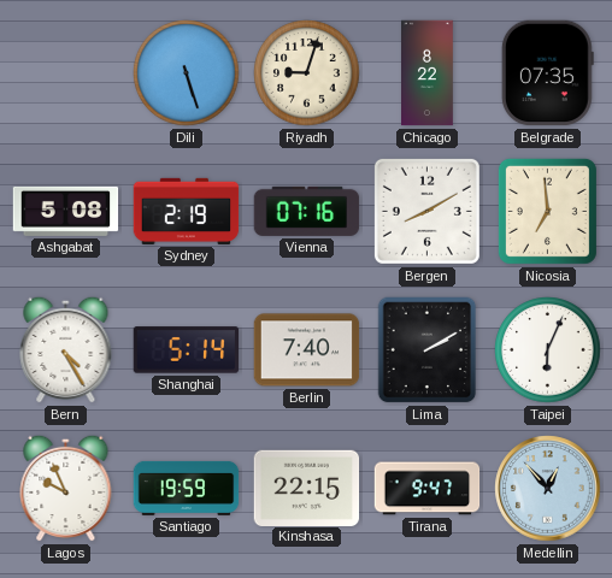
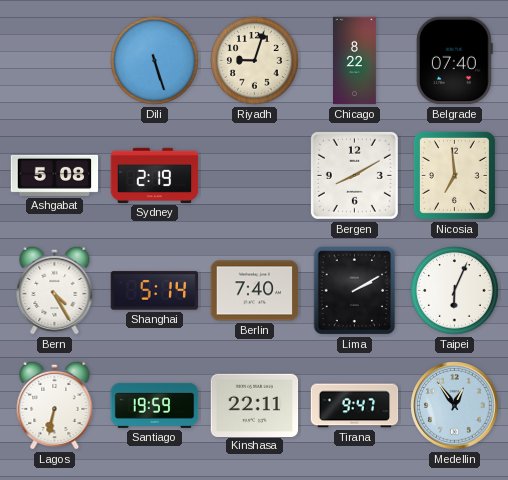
Belgrade: 07:35 -> 07:40 (454, 61)
Vienna: 07:16 -> none (307, 211)
Lagos: 9:56 -> 6:32 (55, 405)
Kinshasa: 22:15 -> 22:11 (255, 405)
Medellin: 12:53 -> 12:54 (455, 406)
